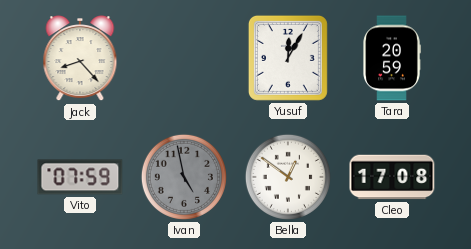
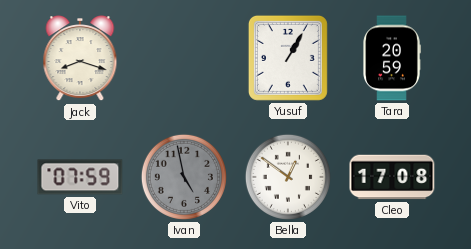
Jack: 8:23 -> 8:18 (80, 59)
Yusuf: 12:05 -> 1:05 (288, 58)
